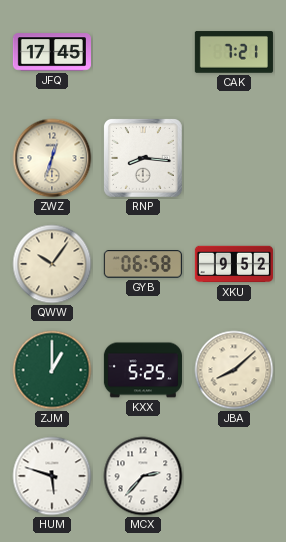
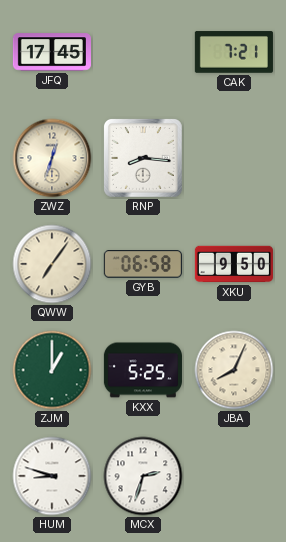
QWW: 10:06 -> 7:06 (52, 264)
XKU: 9:52 -> 9:50 (234, 264)
JBA: 8:08 -> 8:04 (234, 370)
HUM: 5:48 -> 8:48 (52, 476)
MCX: 2:37 -> 2:33 (143, 476)
